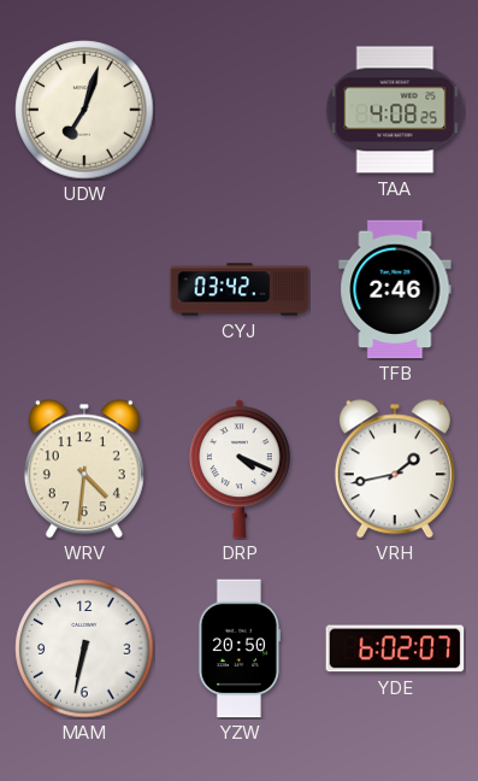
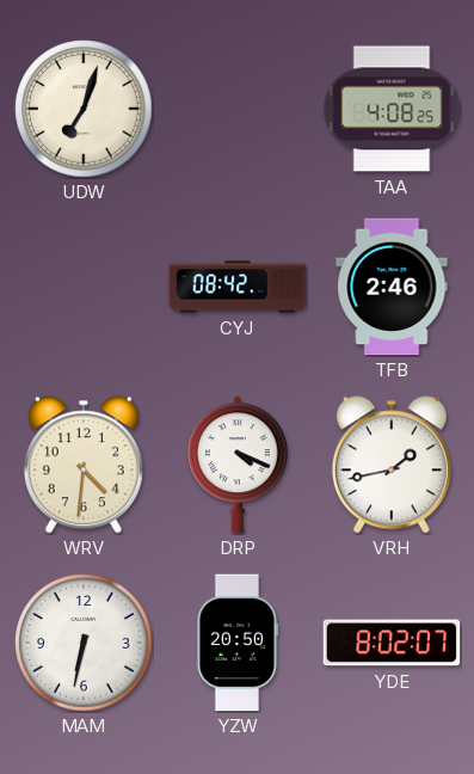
CYJ: 03:42 -> 08:42 (238, 287)
YDE: 6:02 -> 8:02 (392, 643)
